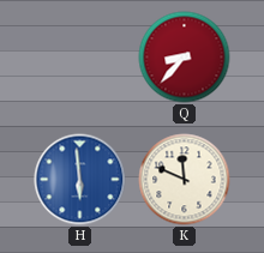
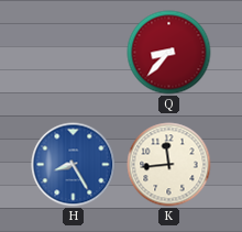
H: 5:59 -> 8:25 (74, 165)
K: 11:49 -> 11:44 (169, 165)
